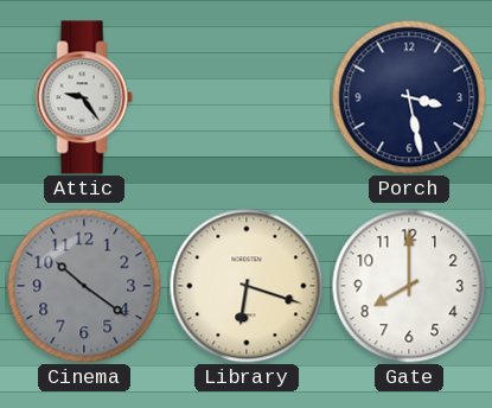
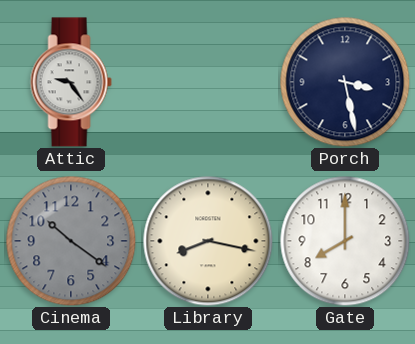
Library: 6:18 -> 8:17 (208, 241)
